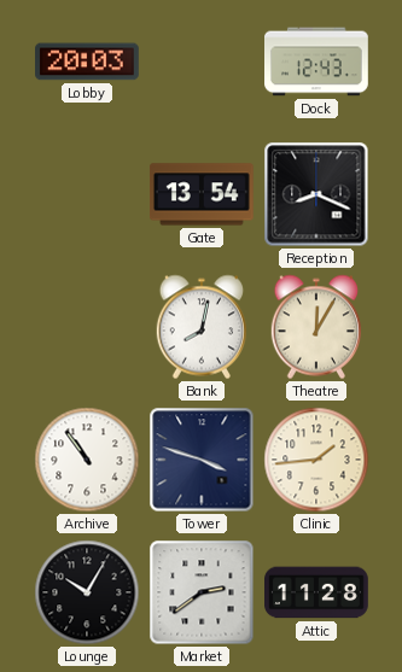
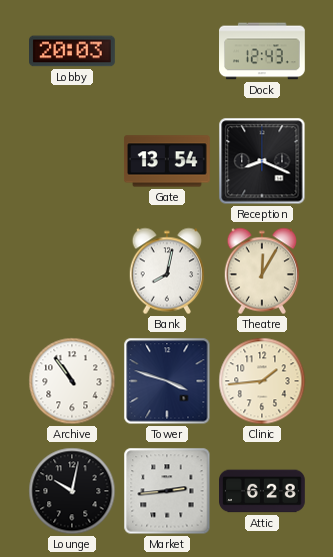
Lounge: 10:05 -> 10:02 (72, 491)
Market: 2:39 -> 2:44 (167, 491)
Attic: 11:28 -> 6:28 (263, 491)
